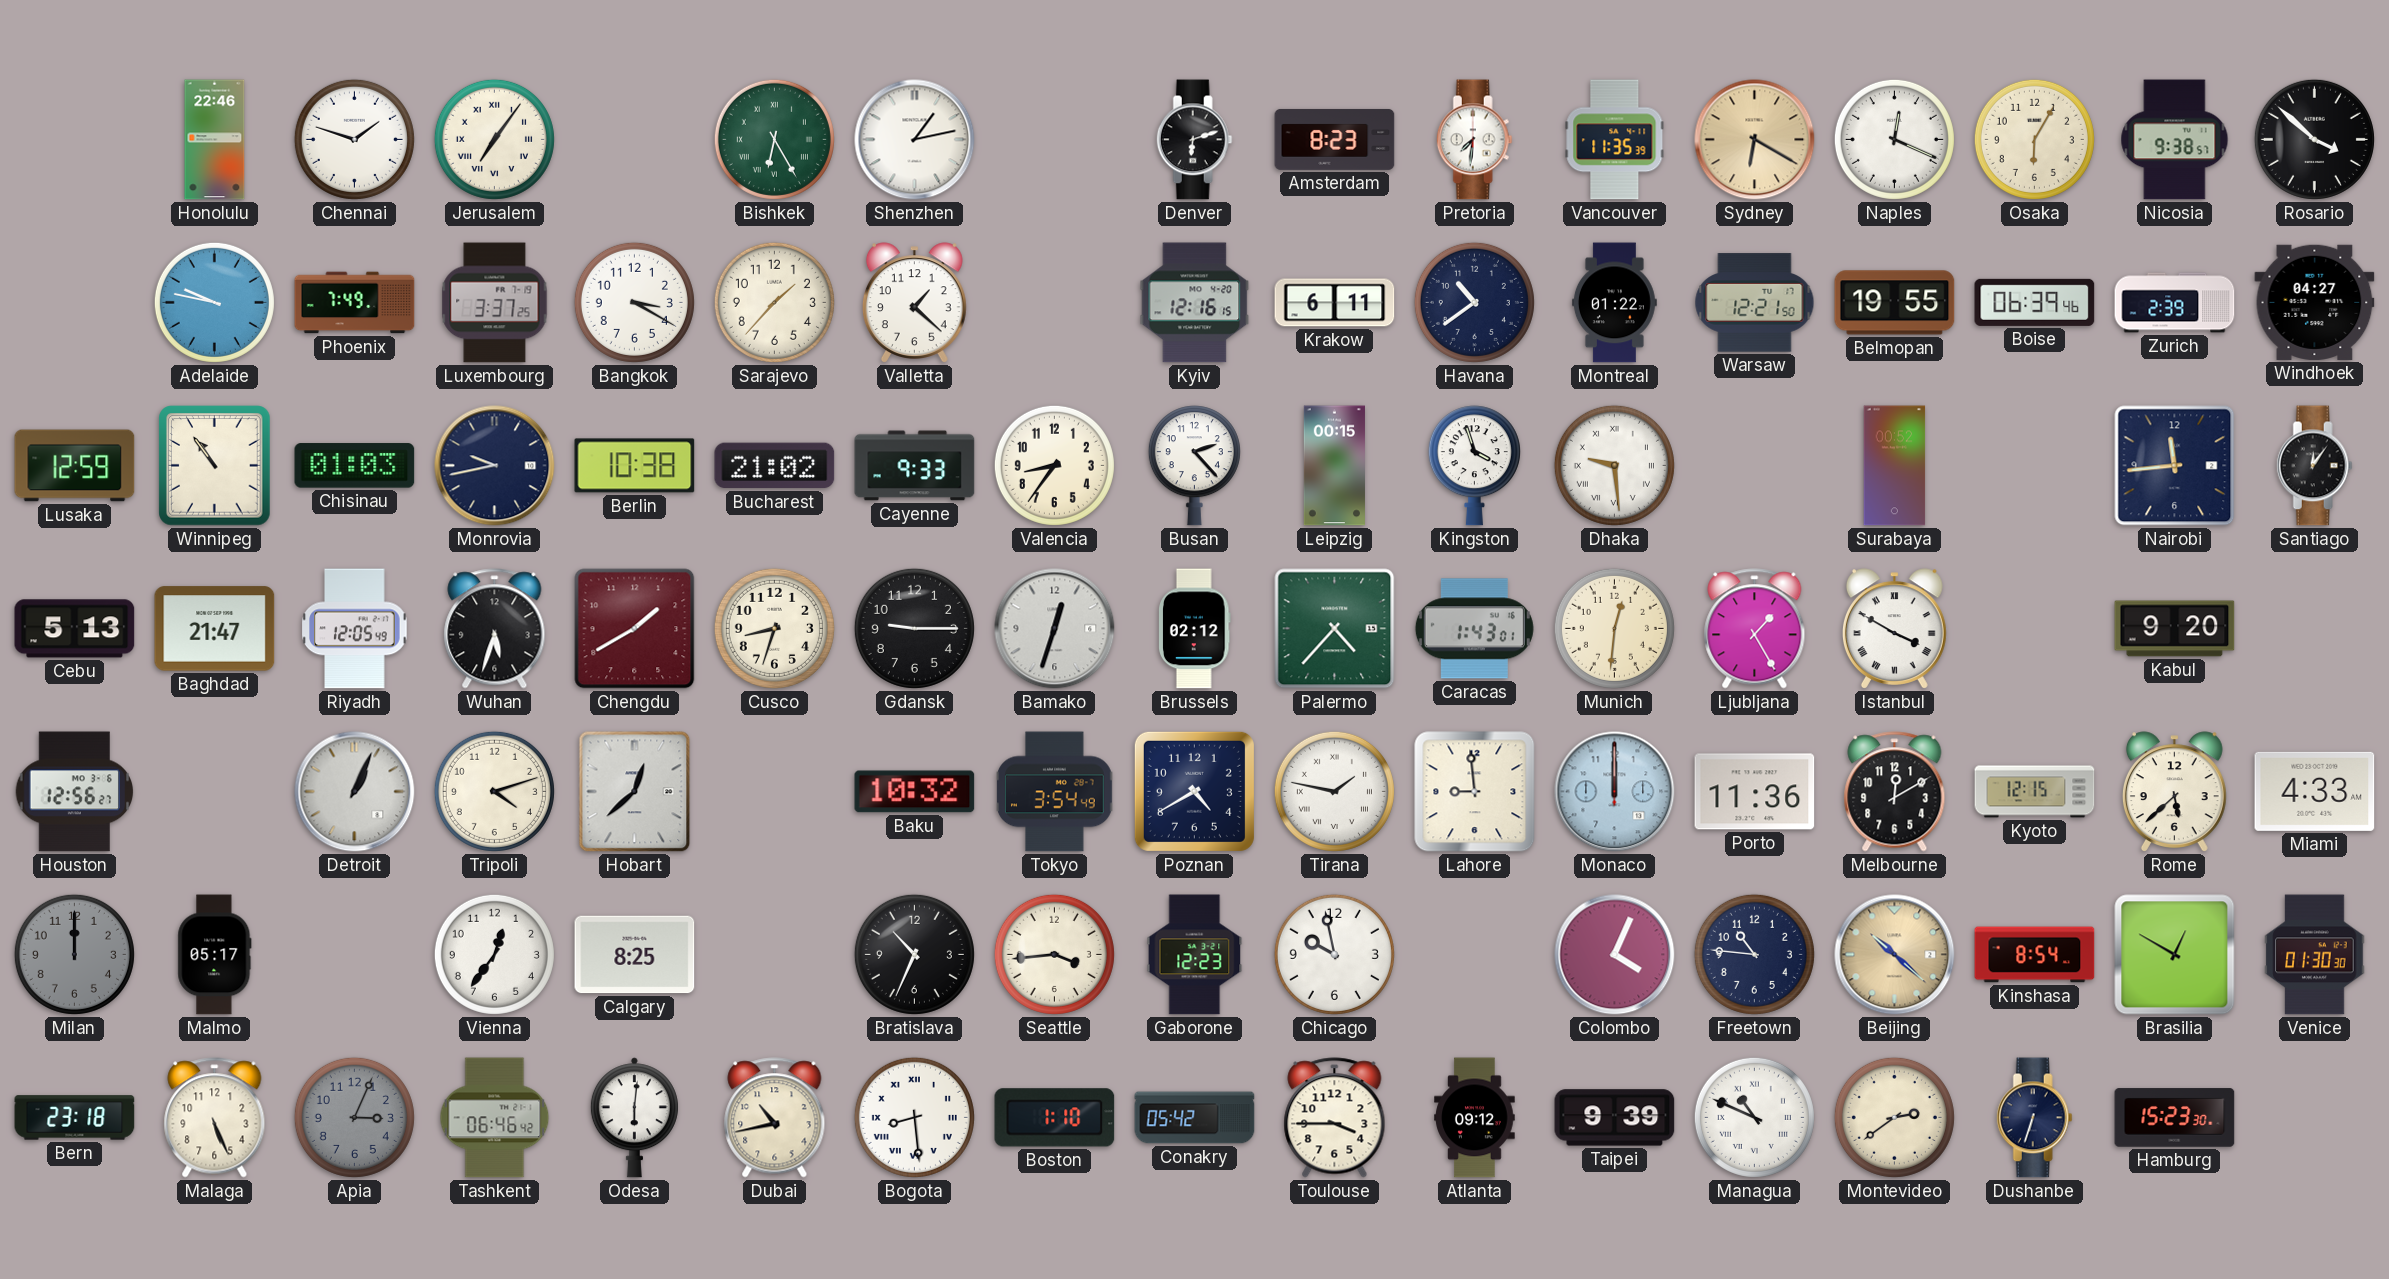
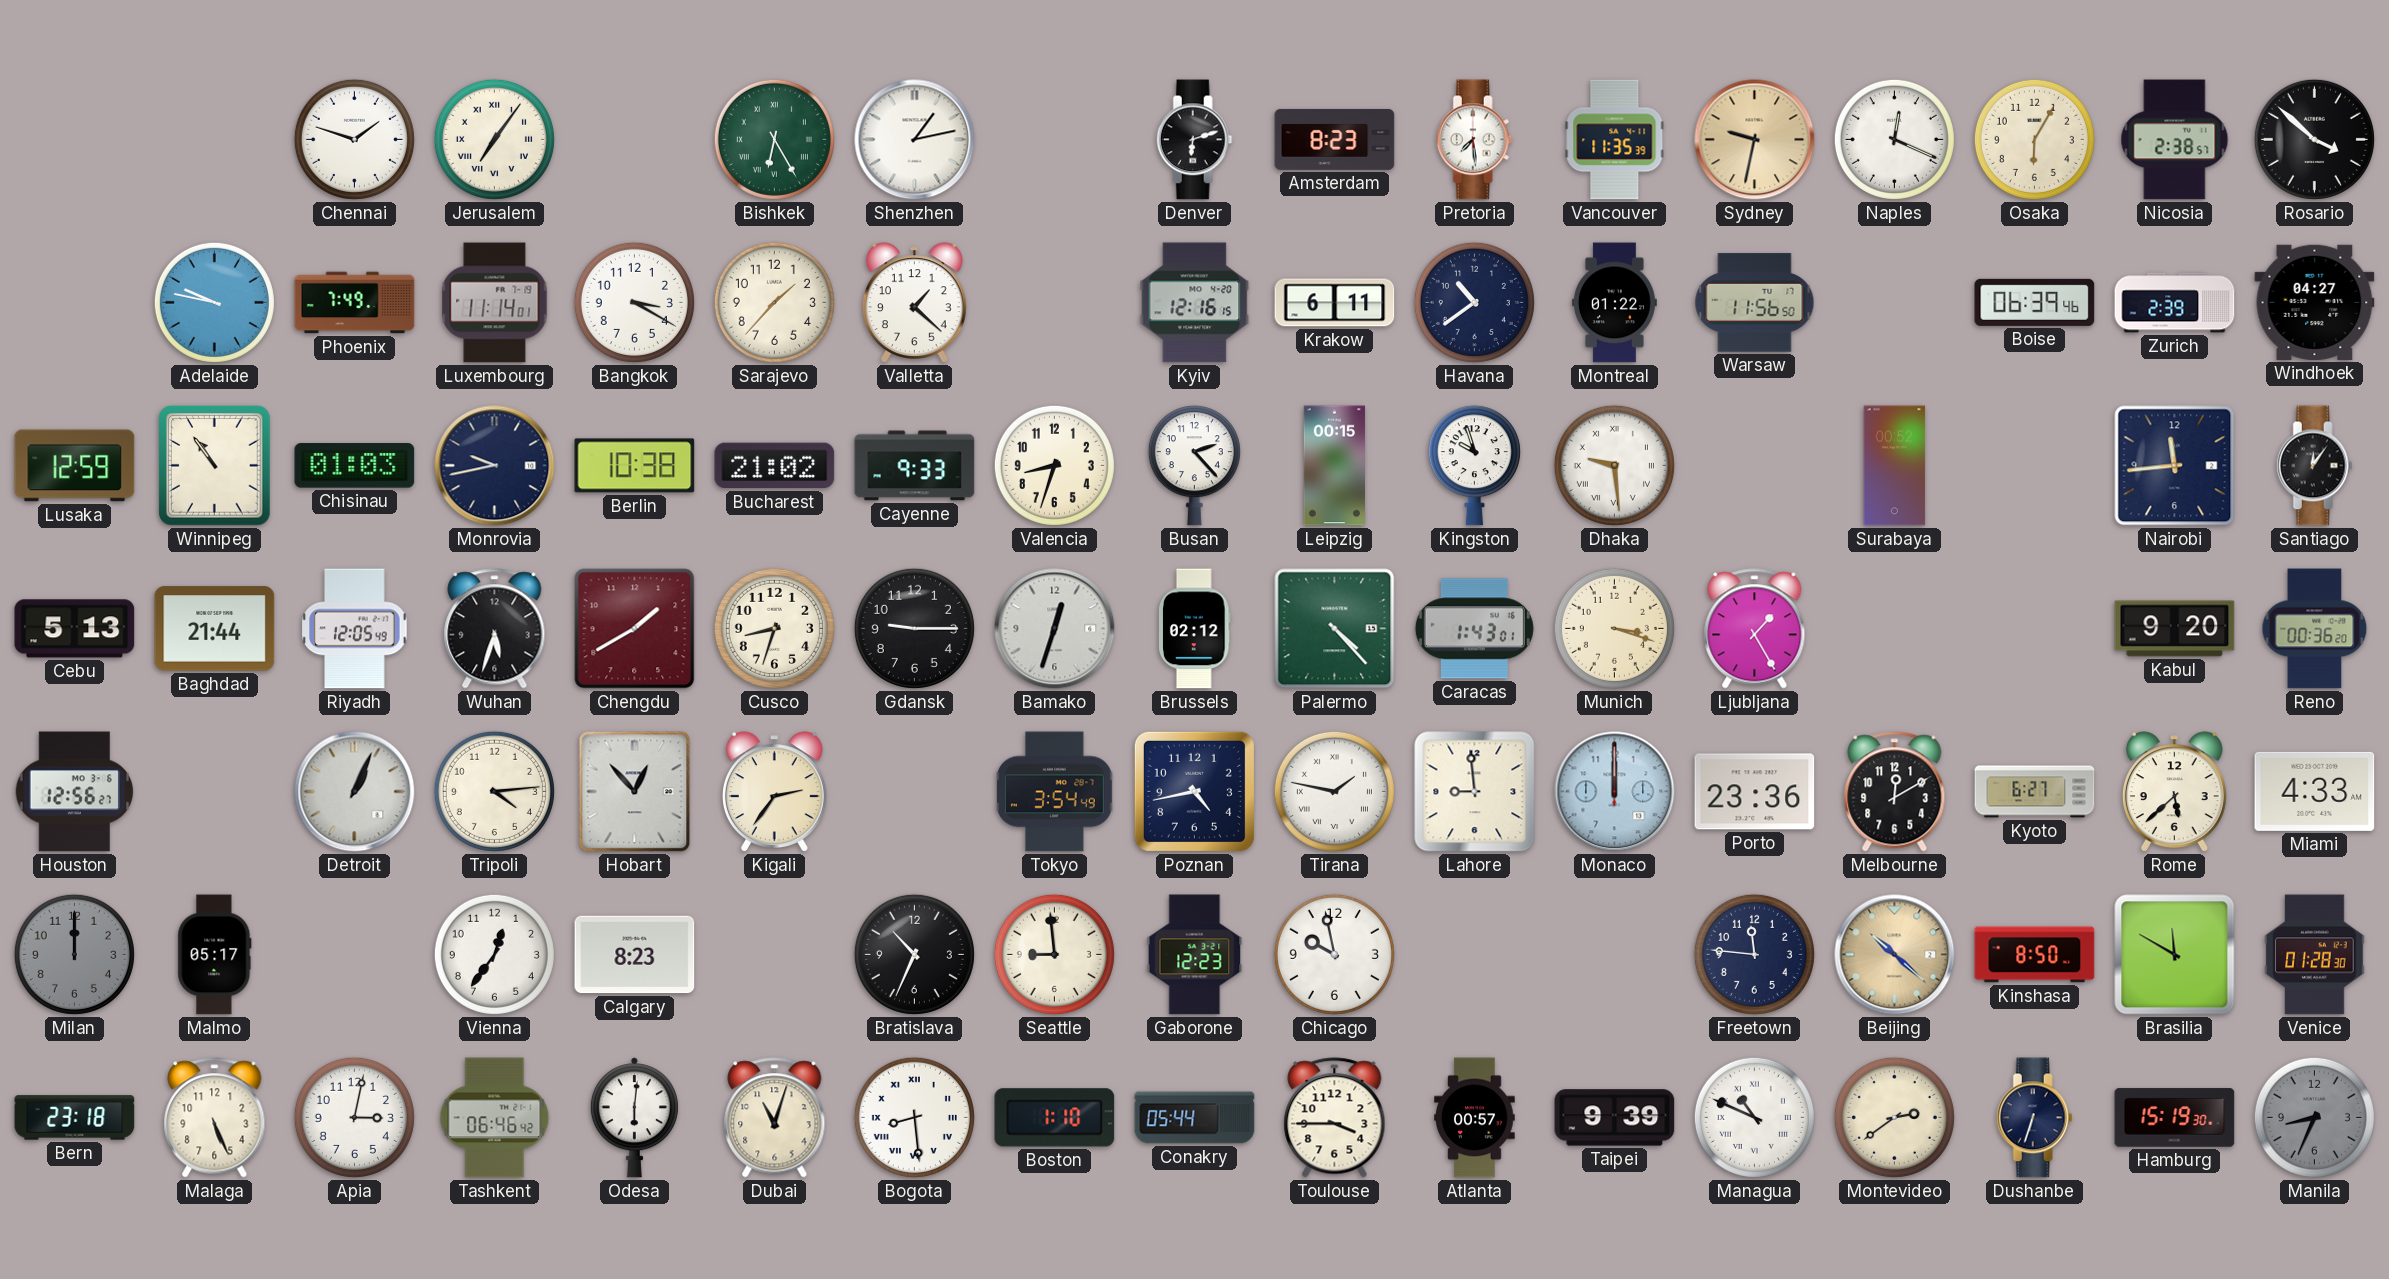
Honolulu: 22:46 -> none (215, 140)
Pretoria: 7:31 -> 7:29 (1474, 140)
Sydney: 6:20 -> 9:32 (1755, 140)
Nicosia: 9:38 -> 2:38 (2175, 140)
Luxembourg: 3:37 -> 11:14 (495, 303)
Warsaw: 12:21 -> 11:56 (1755, 303)
Belmopan: 19:55 -> none (1895, 303)
Valencia: 8:36 -> 8:33 (1054, 465)
Kingston: 3:57 -> 9:57 (1474, 466)
Baghdad: 21:47 -> 21:44 (215, 629)
Palermo: 4:37 -> 4:23 (1335, 629)
Munich: 12:31 -> 3:18 (1614, 628)
Istanbul: 3:50 -> none (1894, 629)
Reno: none -> 00:36 (2315, 629)
Tripoli: 4:12 -> 4:14 (494, 791)
Hobart: 12:38 -> 12:53 (635, 792)
Kigali: none -> 2:36 (774, 792)
Baku: 10:32 -> none (915, 792)
Poznan: 4:40 -> 4:43 (1194, 791)
Porto: 11:36 -> 23:36 (1755, 792)
Kyoto: 12:15 -> 6:27 (2035, 792)
Calgary: 8:25 -> 8:23 (635, 955)
Seattle: 3:44 -> 8:59 (1054, 954)
Colombo: 4:04 -> none (1615, 955)
Freetown: 10:46 -> 11:46 (1754, 954)
Kinshasa: 8:54 -> 8:50 (2035, 955)
Brasilia: 12:50 -> 11:50 (2175, 955)
Venice: 01:30 -> 01:28 (2315, 955)
Apia: 3:04 -> 3:02 (354, 1117)
Apia dial: grey -> white (354, 1117)
Dubai: 10:43 -> 11:03 (775, 1118)
Conakry: 05:42 -> 05:44 (1195, 1118)
Atlanta: 09:12 -> 00:57 (1475, 1118)
Hamburg: 15:23 -> 15:19 (2175, 1118)
Manila: none -> 8:34 (2314, 1117)
